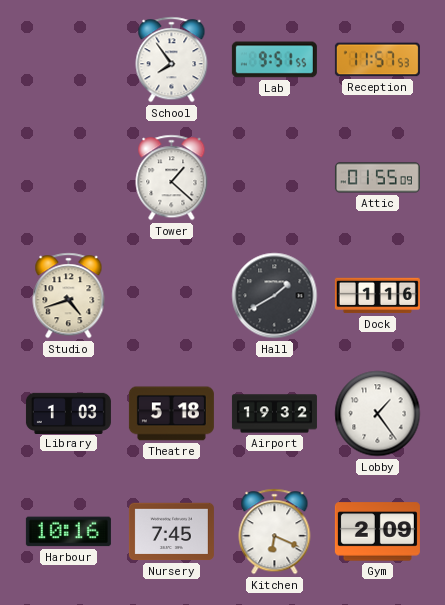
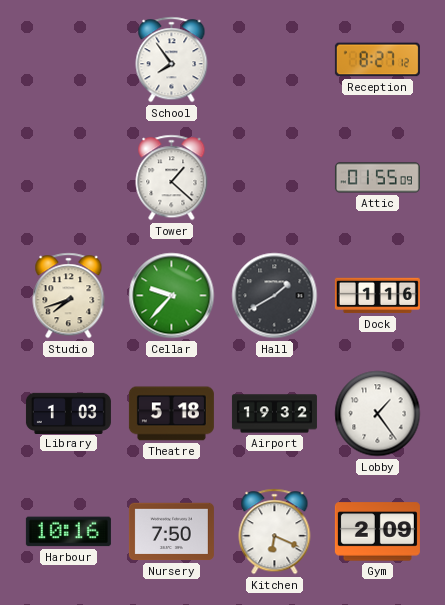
Lab: 9:51 -> none (274, 60)
Reception: 11:57 -> 8:27 (377, 60)
Studio: 4:42 -> 7:42 (69, 296)
Cellar: none -> 9:37 (172, 296)
Nursery: 7:45 -> 7:50 (171, 532)
